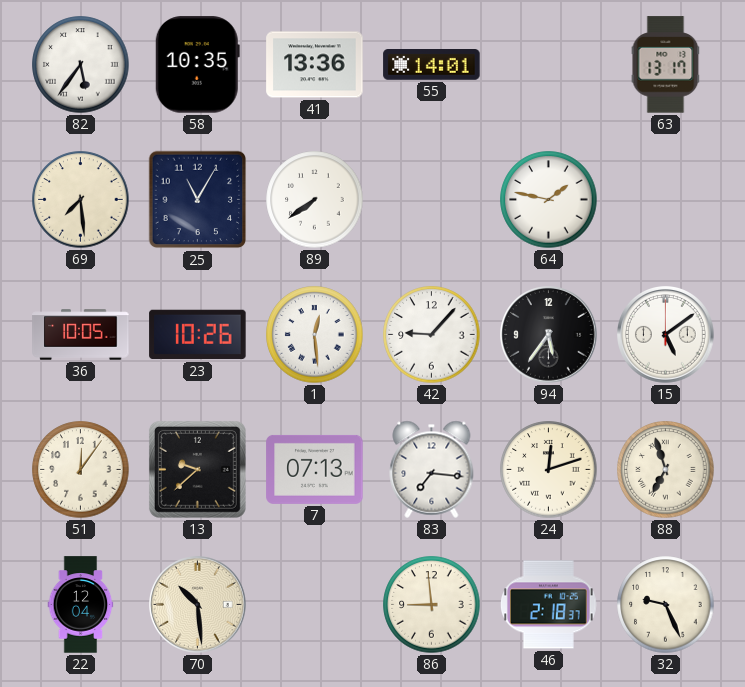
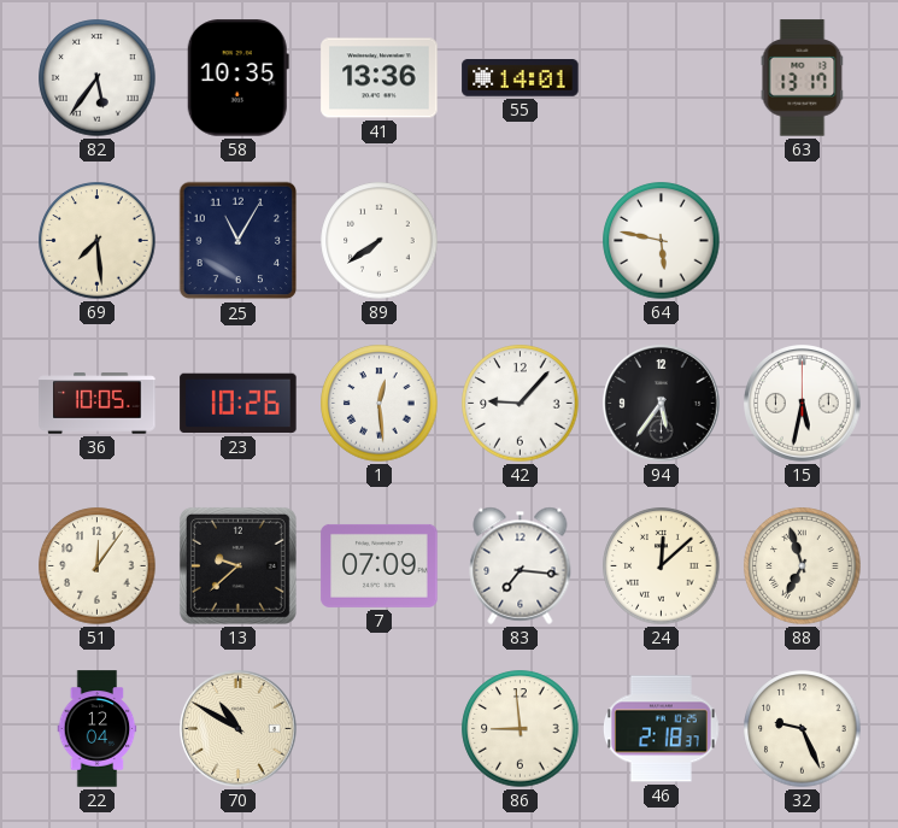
64: 1:47 -> 5:47 (662, 241)
15: 5:09 -> 5:32 (803, 404)
7: 07:13 -> 07:09 (380, 565)
24: 12:12 -> 12:08 (662, 566)
70: 10:29 -> 10:50 (239, 729)
